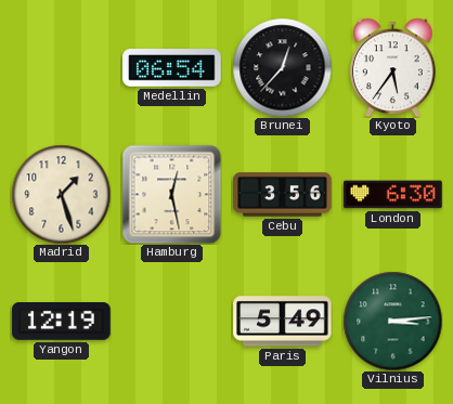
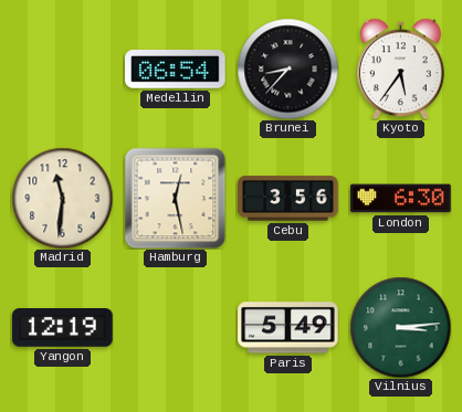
Brunei: 12:37 -> 8:37 (287, 68)
Madrid: 1:27 -> 11:31 (62, 198)
